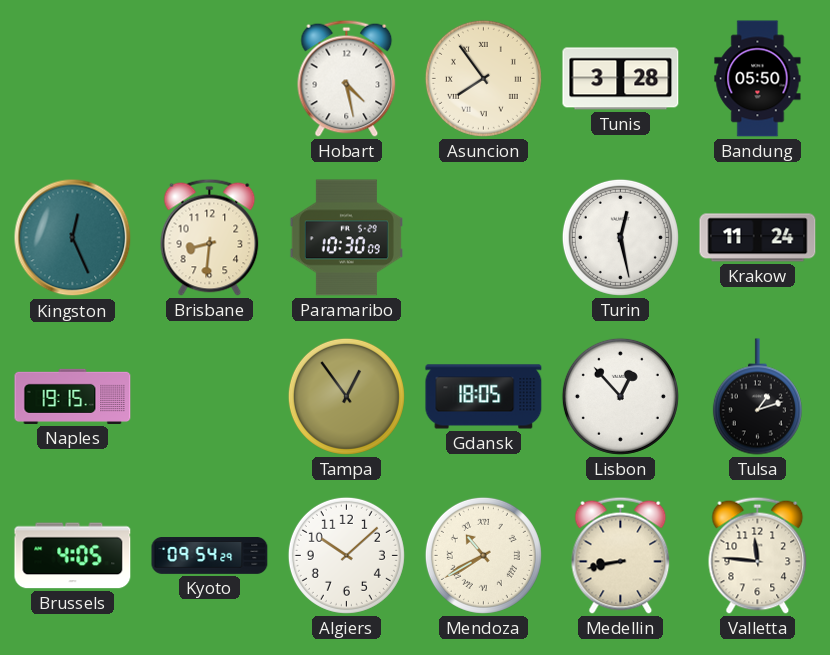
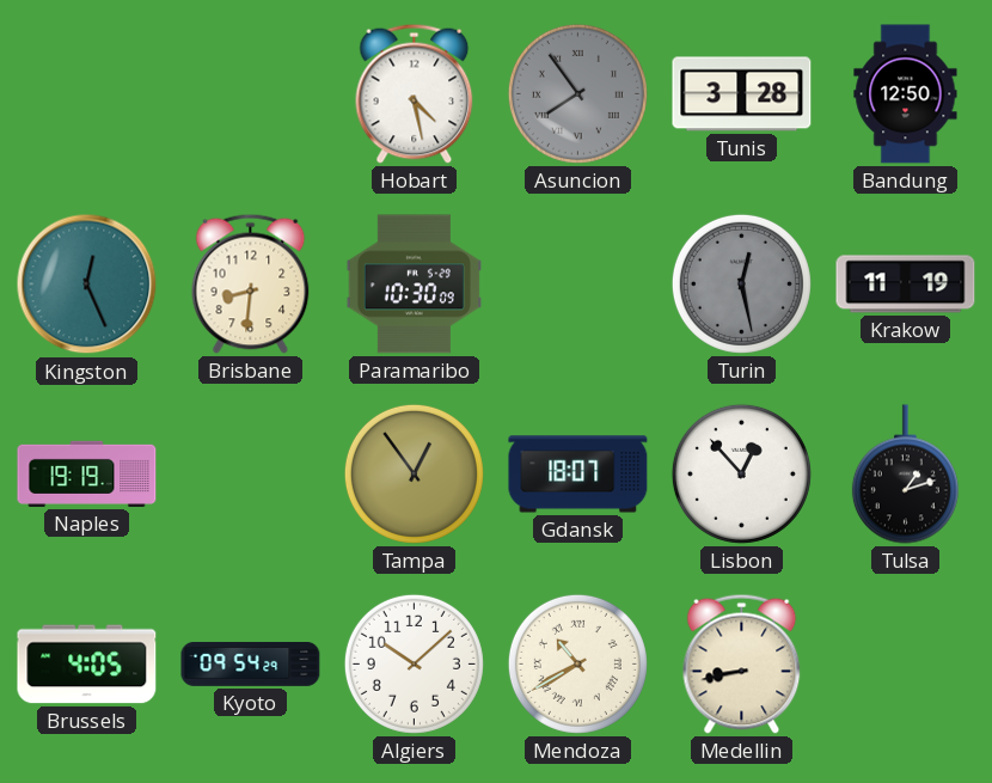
Asuncion dial: cream -> grey (577, 93)
Bandung: 05:50 -> 12:50 (906, 94)
Turin dial: white -> grey (741, 283)
Krakow: 11:24 -> 11:19 (906, 285)
Naples: 19:15 -> 19:19 (87, 473)
Gdansk: 18:05 -> 18:07 (578, 475)
Valletta: 11:46 -> none (758, 555)
